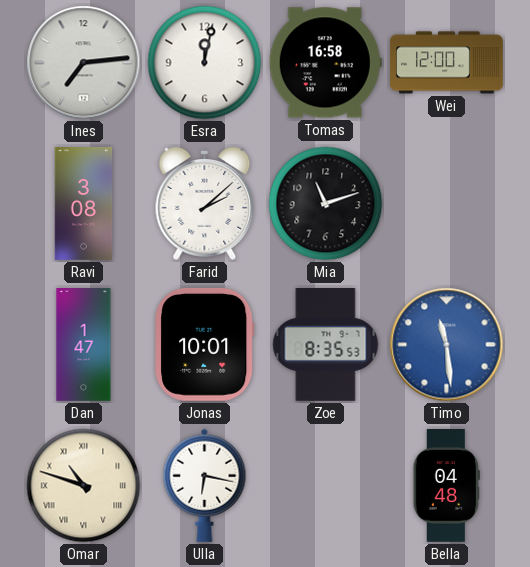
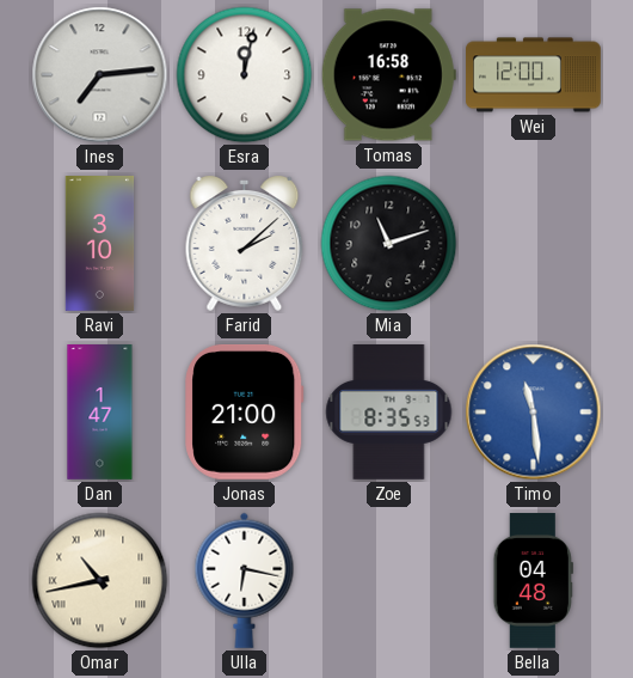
Ravi: 3:08 -> 3:10 (100, 244)
Jonas: 10:01 -> 21:00 (245, 411)
Omar: 10:48 -> 10:43 (100, 581)
